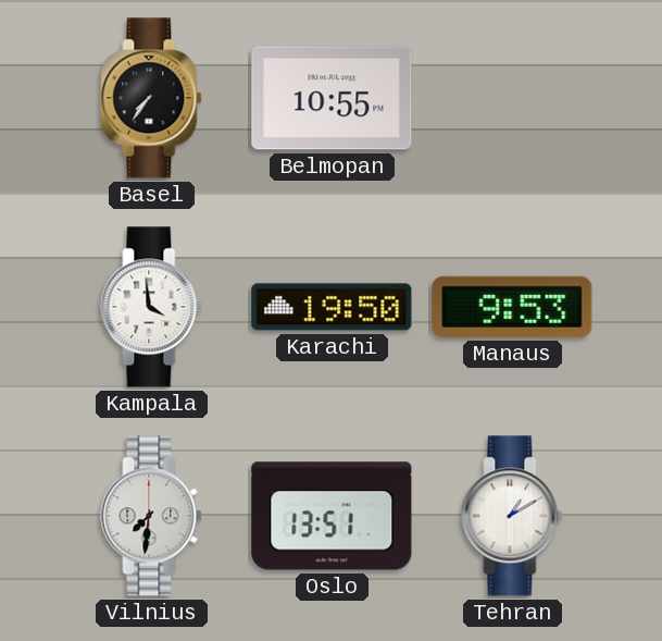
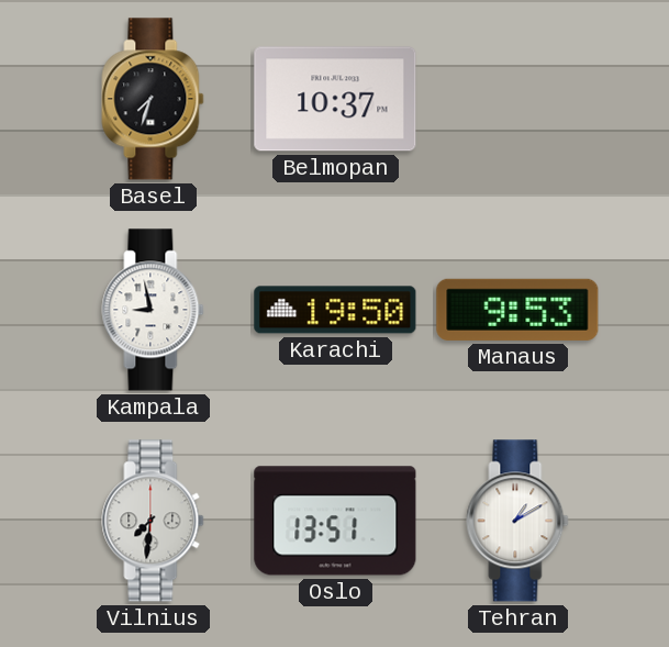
Basel: 7:36 -> 7:33 (153, 99)
Belmopan: 10:55 -> 10:37 (335, 99)
Kampala: 3:59 -> 8:58 (153, 310)
